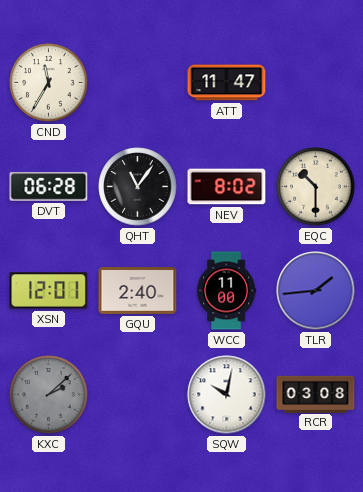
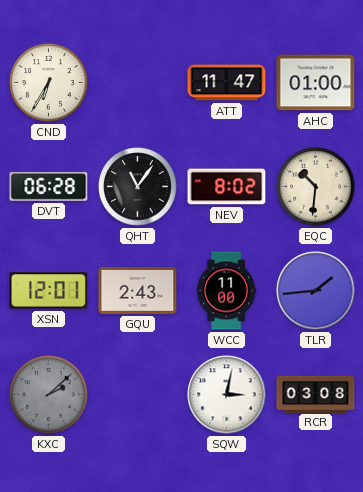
CND: 11:35 -> 6:35 (49, 83)
AHC: none -> 01:00 (316, 83)
EQC: 10:30 -> 10:31 (316, 187)
GQU: 2:40 -> 2:43 (138, 291)
SQW: 10:02 -> 3:02 (227, 395)
